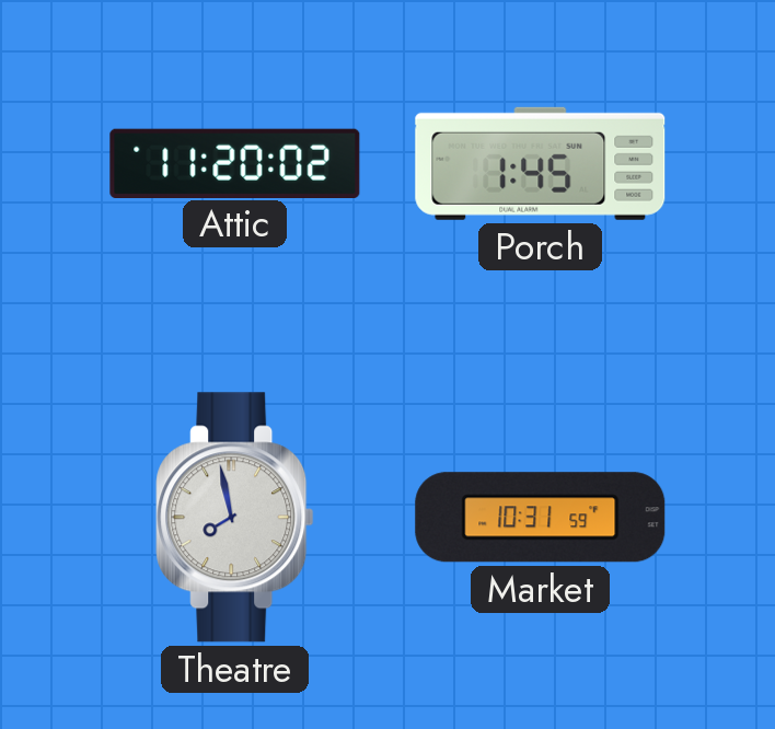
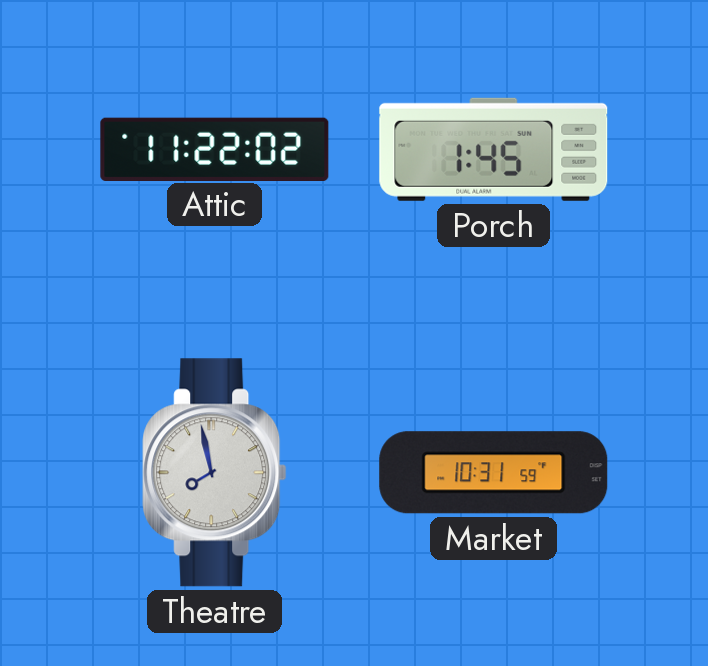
Attic: 11:20 -> 11:22 (215, 149)
